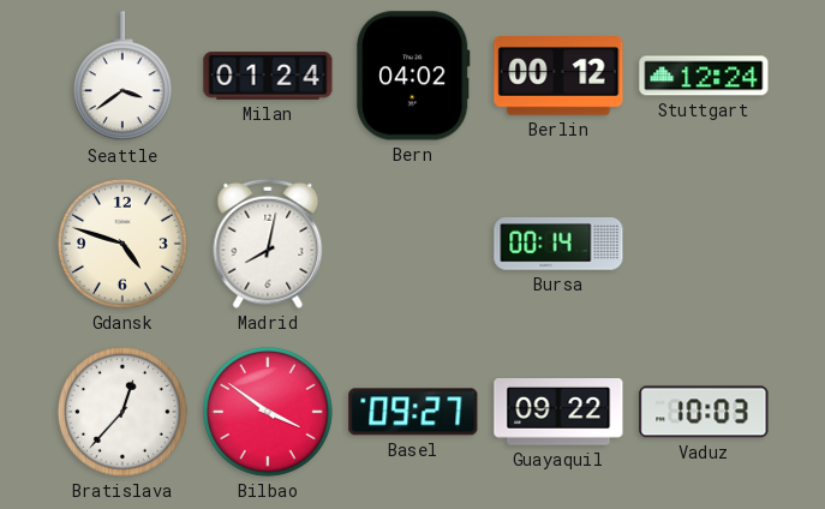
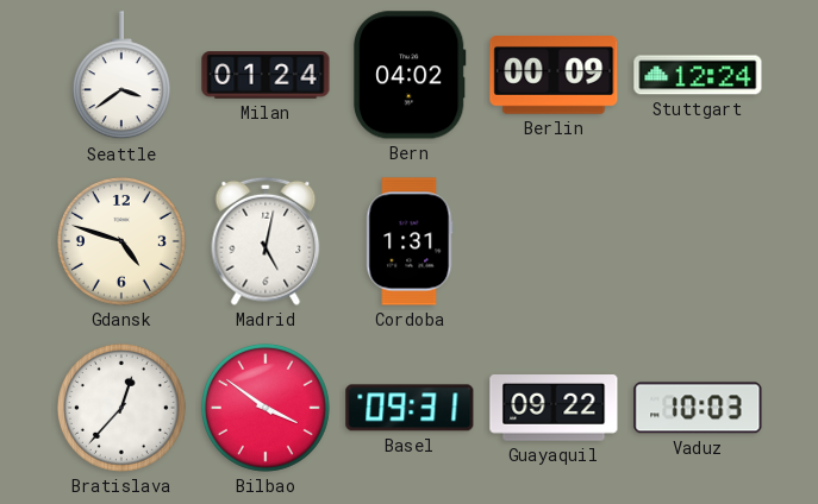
Berlin: 00:12 -> 00:09 (554, 75)
Madrid: 8:02 -> 5:02 (266, 241)
Cordoba: none -> 1:31 (410, 241)
Bursa: 00:14 -> none (558, 244)
Basel: 09:27 -> 09:31 (410, 408)
